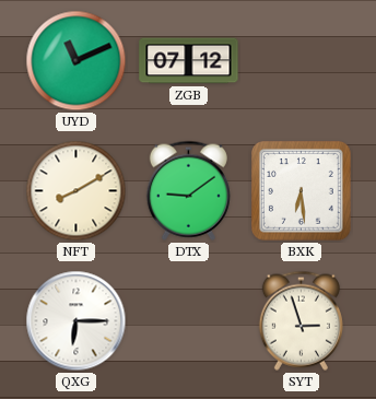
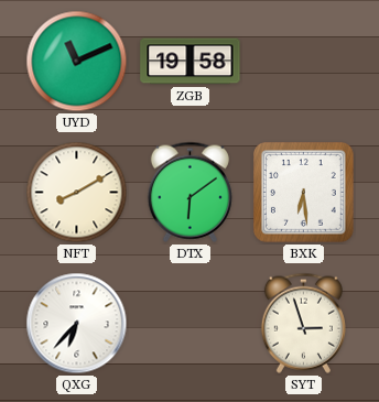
ZGB: 07:12 -> 19:58 (191, 62)
DTX: 9:09 -> 6:09 (189, 192)
QXG: 6:15 -> 6:37 (77, 324)
